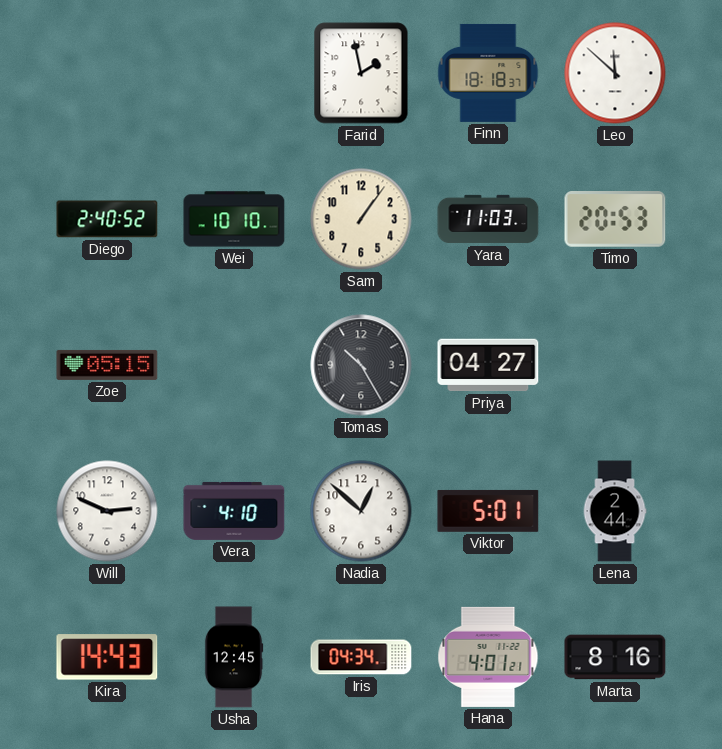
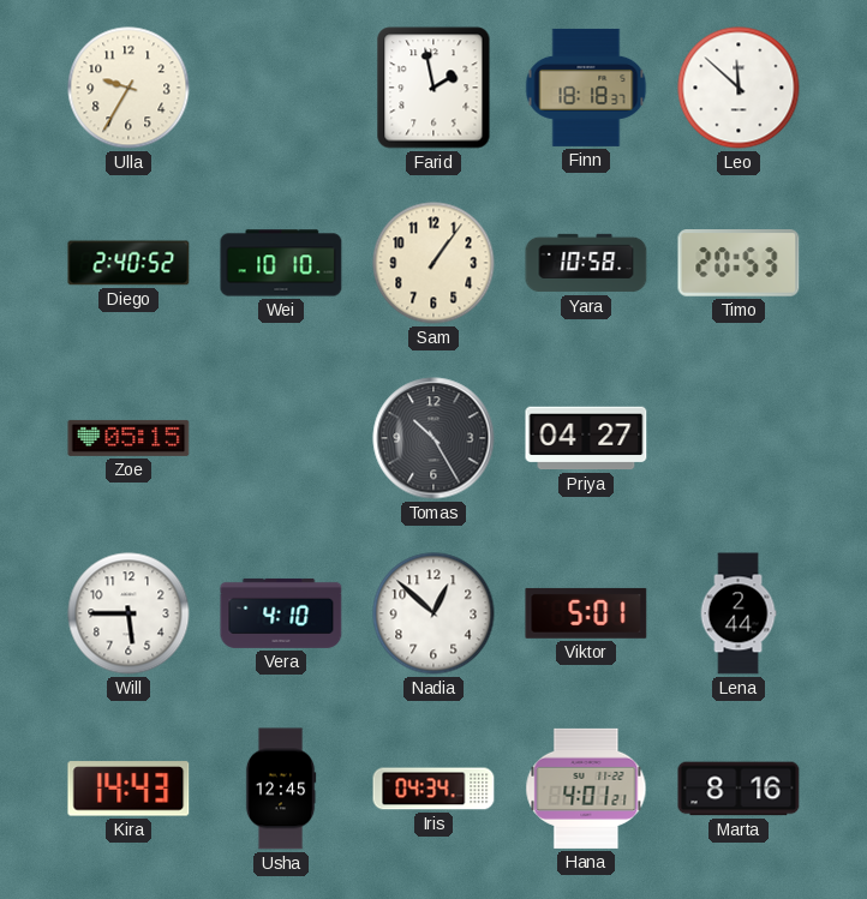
Ulla: none -> 9:35 (128, 88)
Yara: 11:03 -> 10:58 (586, 263)
Will: 2:49 -> 5:45 (128, 613)
